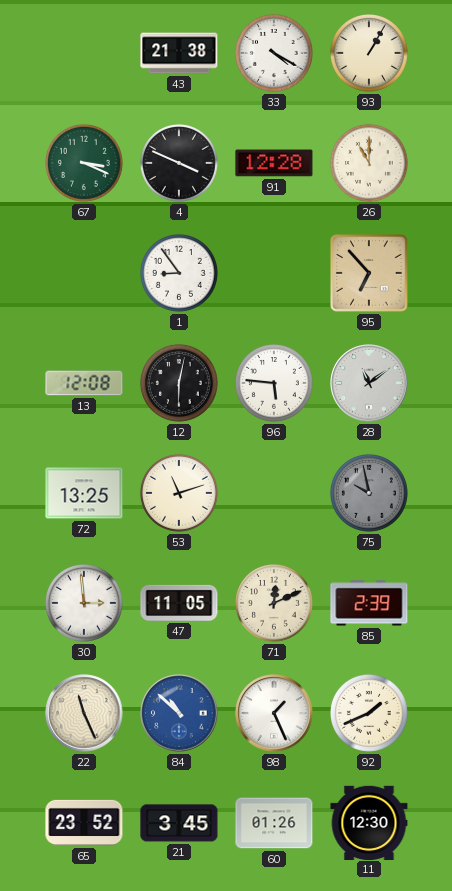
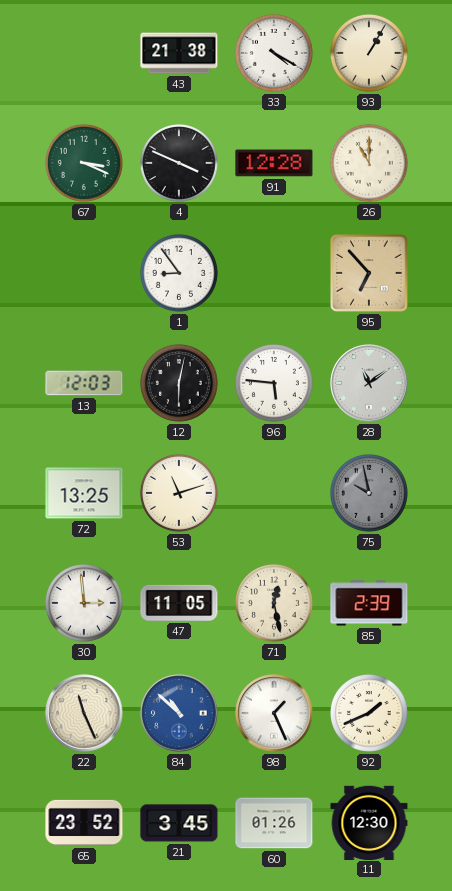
13: 12:08 -> 12:03 (84, 383)
71: 12:11 -> 12:28 (274, 603)
